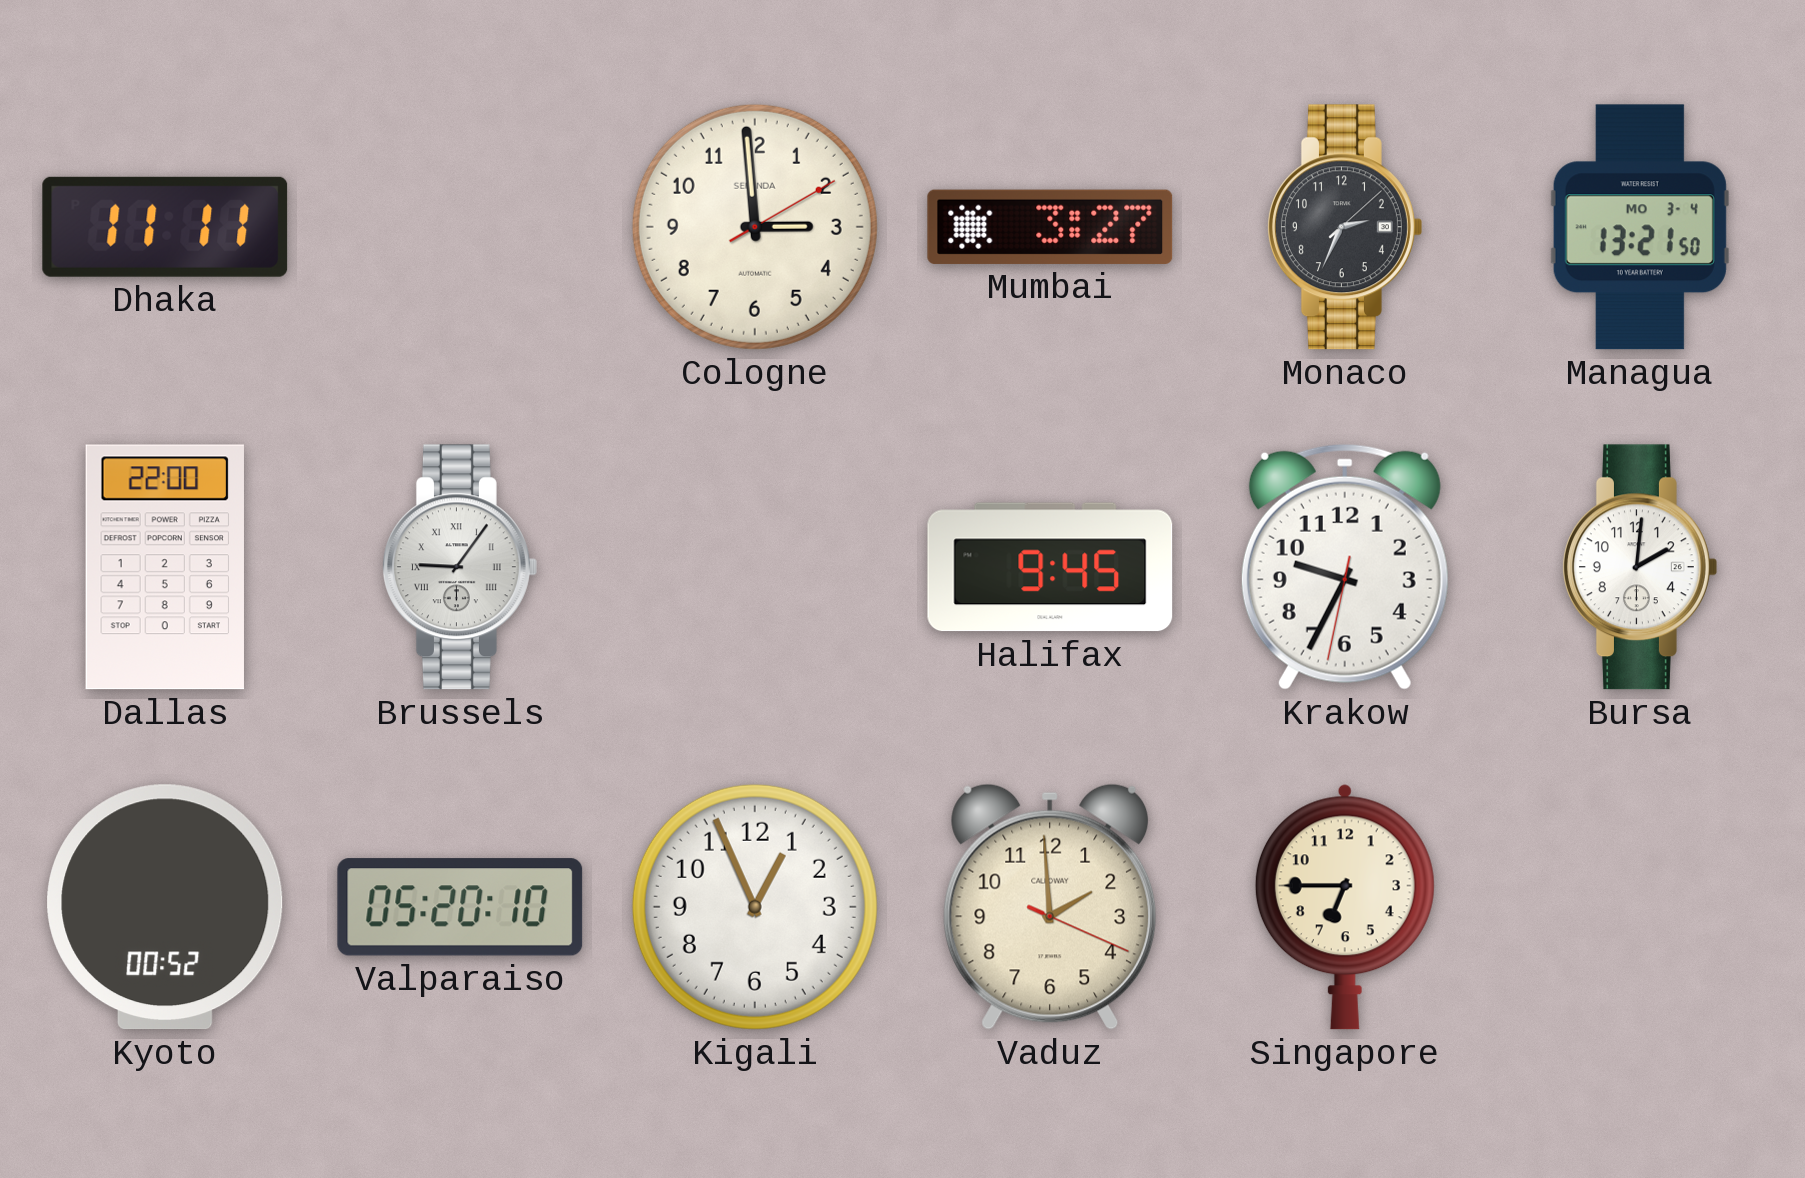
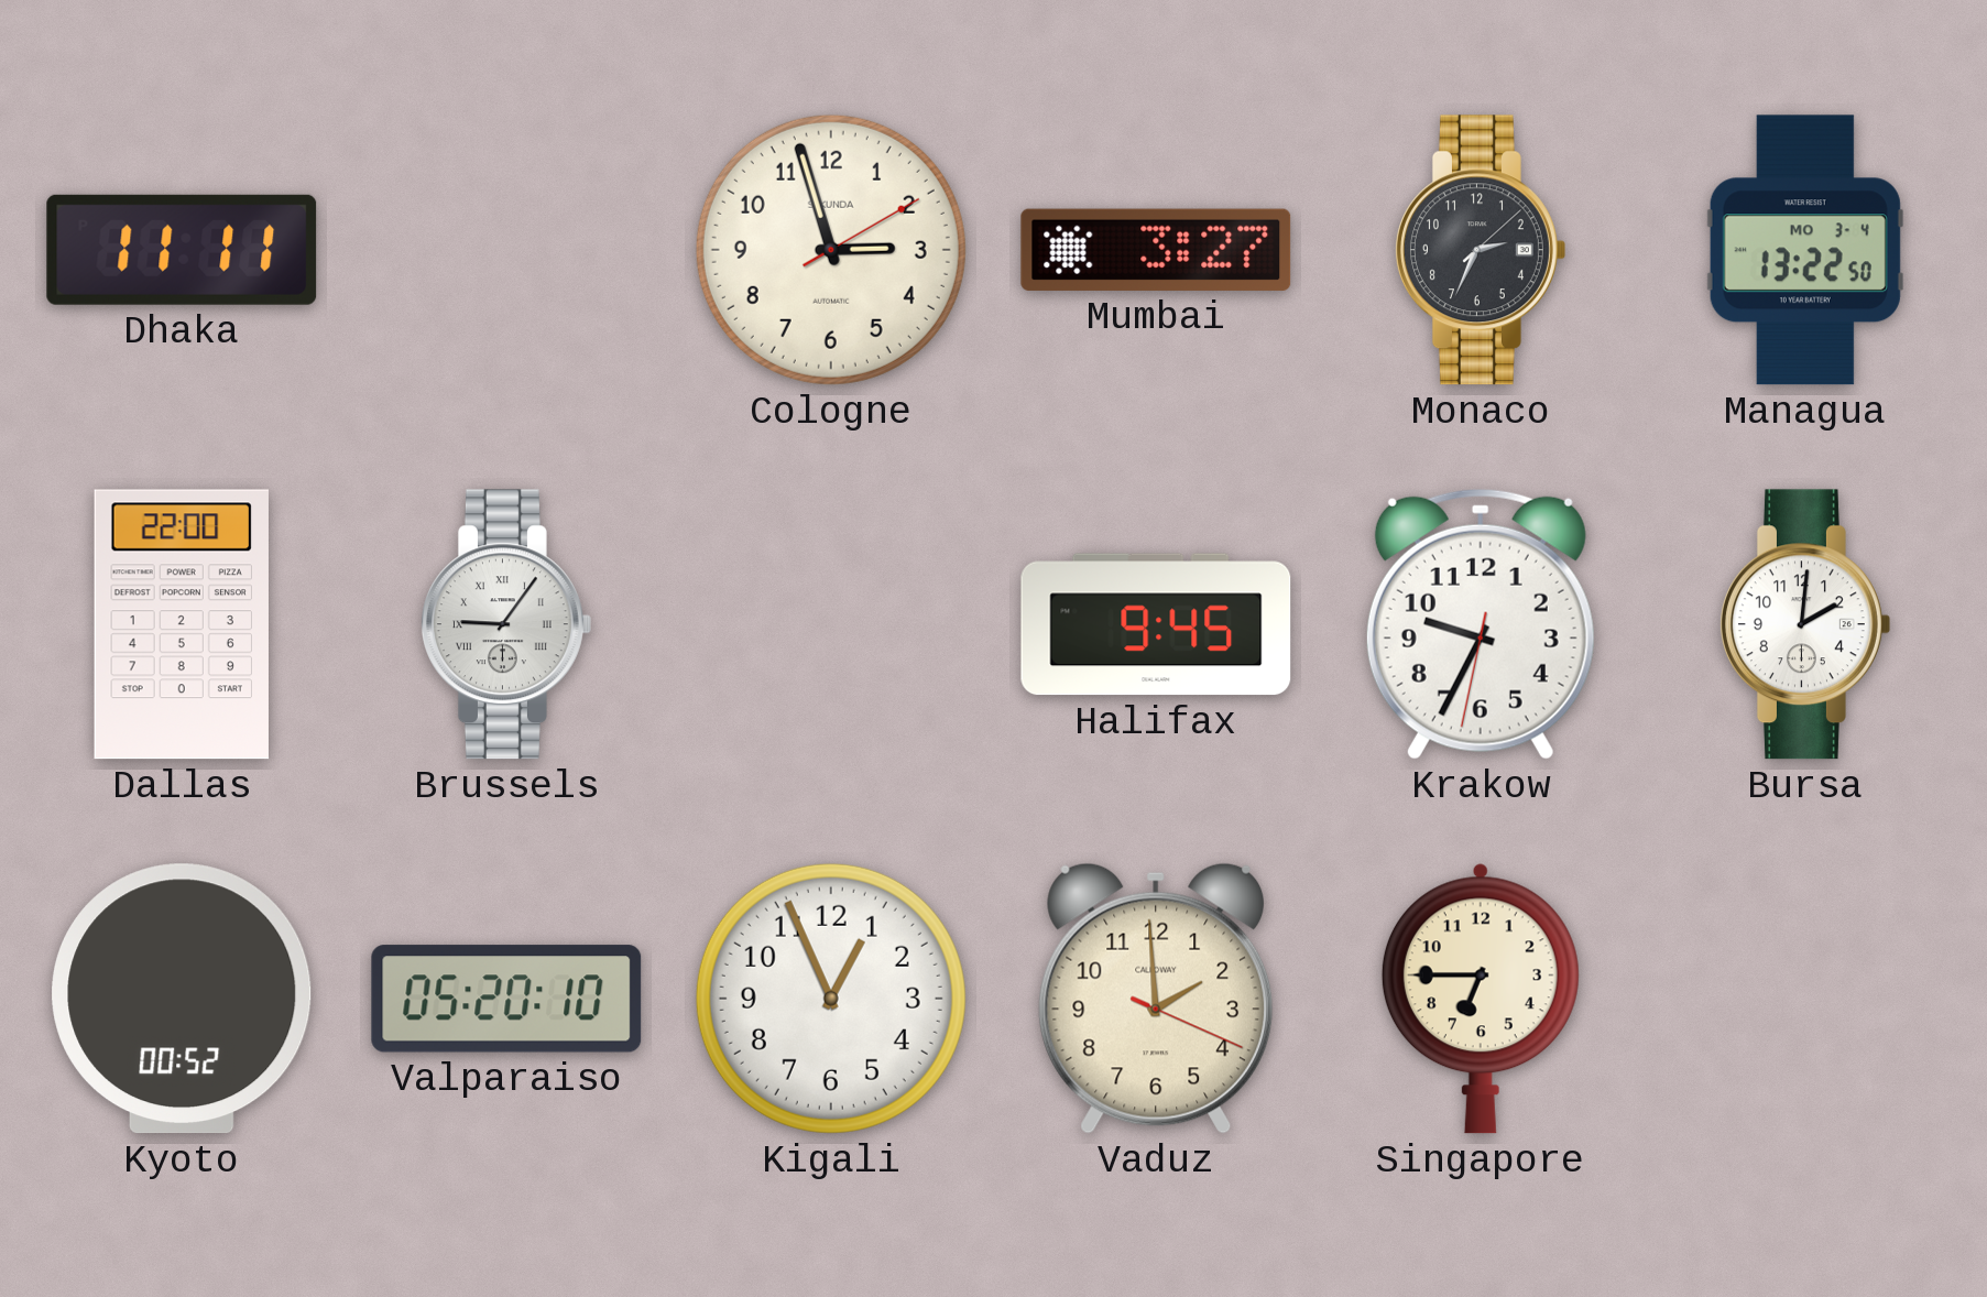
Cologne: 2:59 -> 2:57 (831, 250)
Managua: 13:21 -> 13:22 (1805, 250)
